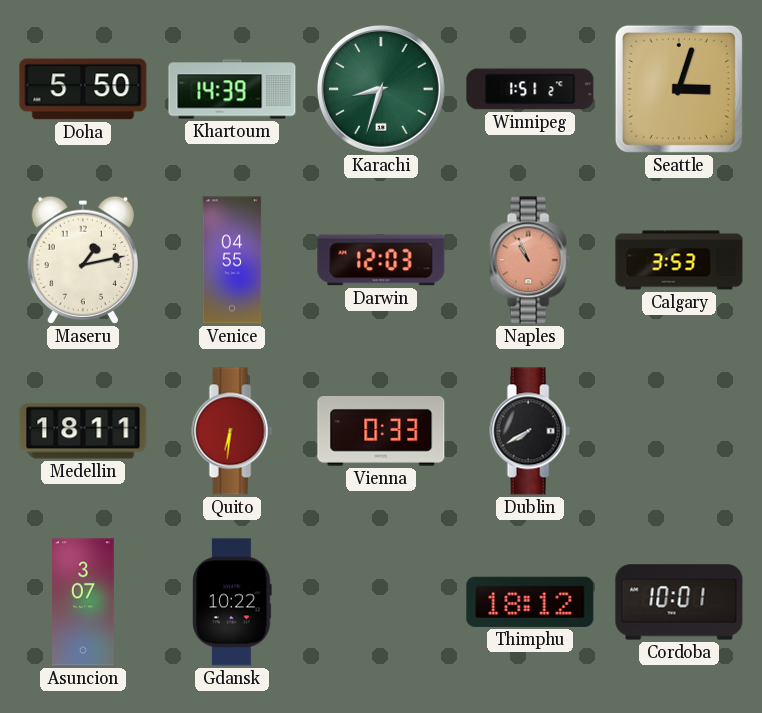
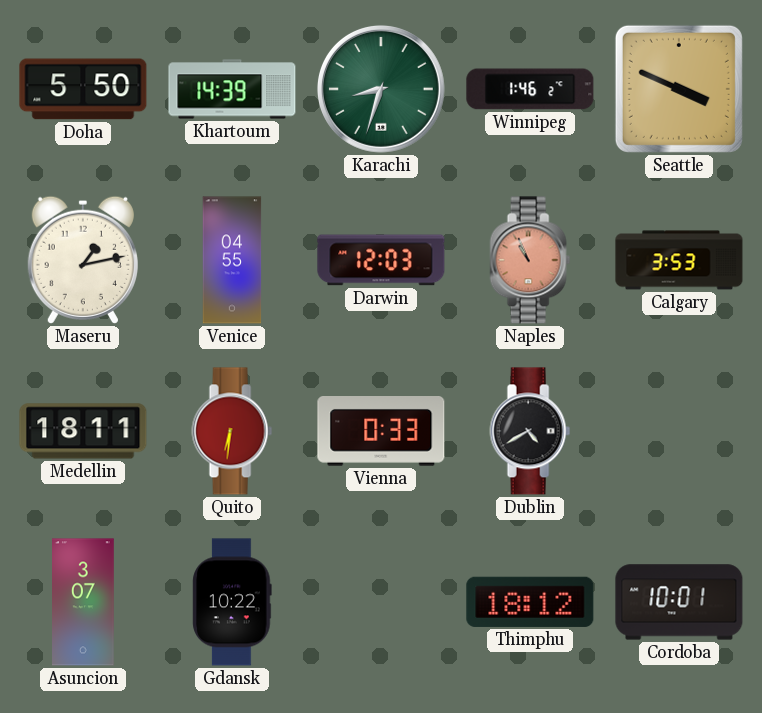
Winnipeg: 1:51 -> 1:46 (530, 89)
Seattle: 3:03 -> 3:49 (679, 89)
Dublin: 7:40 -> 4:40 (530, 431)
